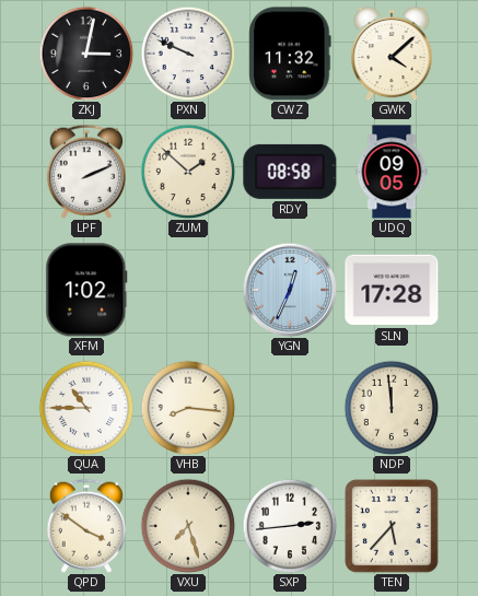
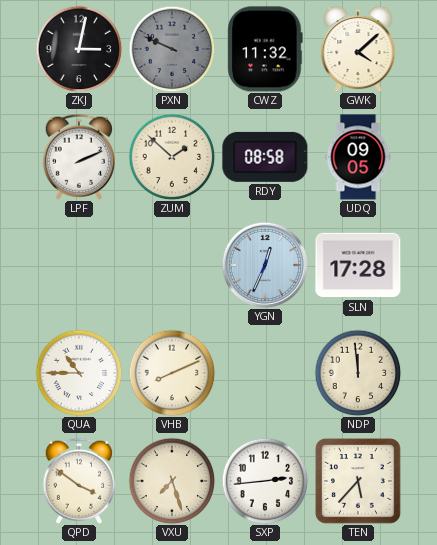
PXN dial: white -> grey (172, 49)
XFM: 1:02 -> none (86, 290)
VHB: 8:16 -> 8:11 (172, 373)
